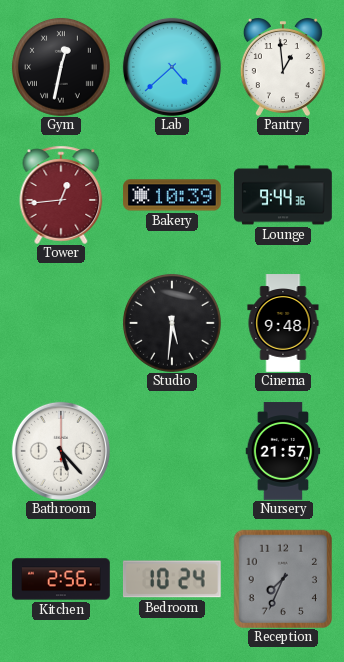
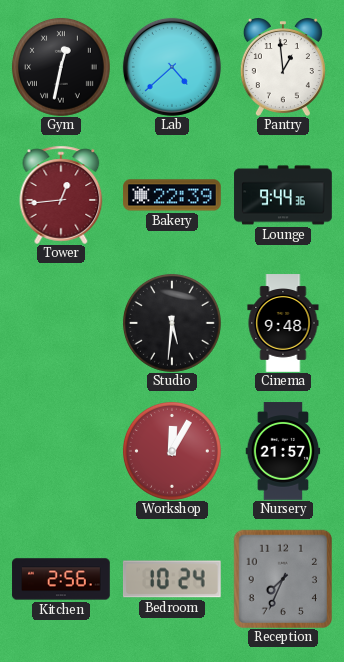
Bakery: 10:39 -> 22:39 (172, 195)
Bathroom: 5:23 -> none (61, 451)
Workshop: none -> 12:05 (172, 451)
